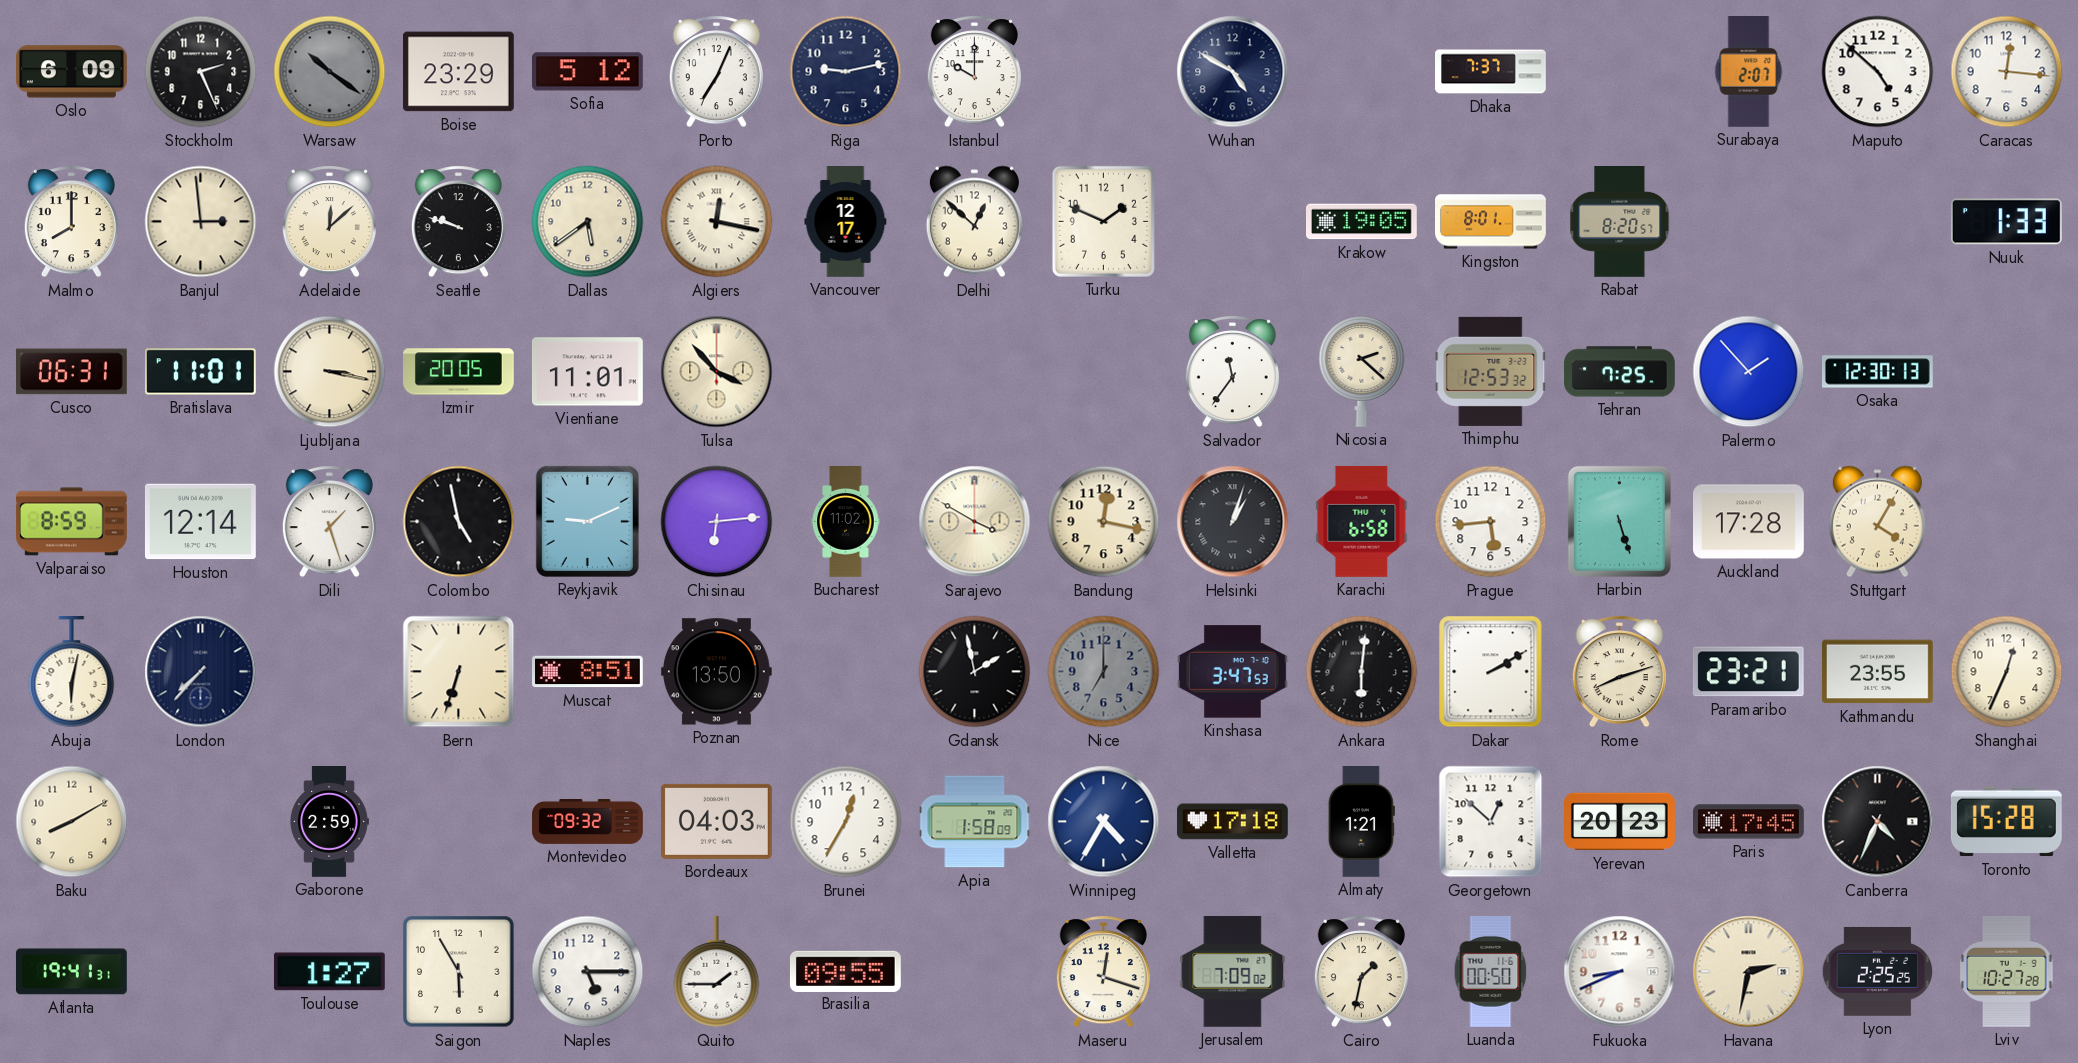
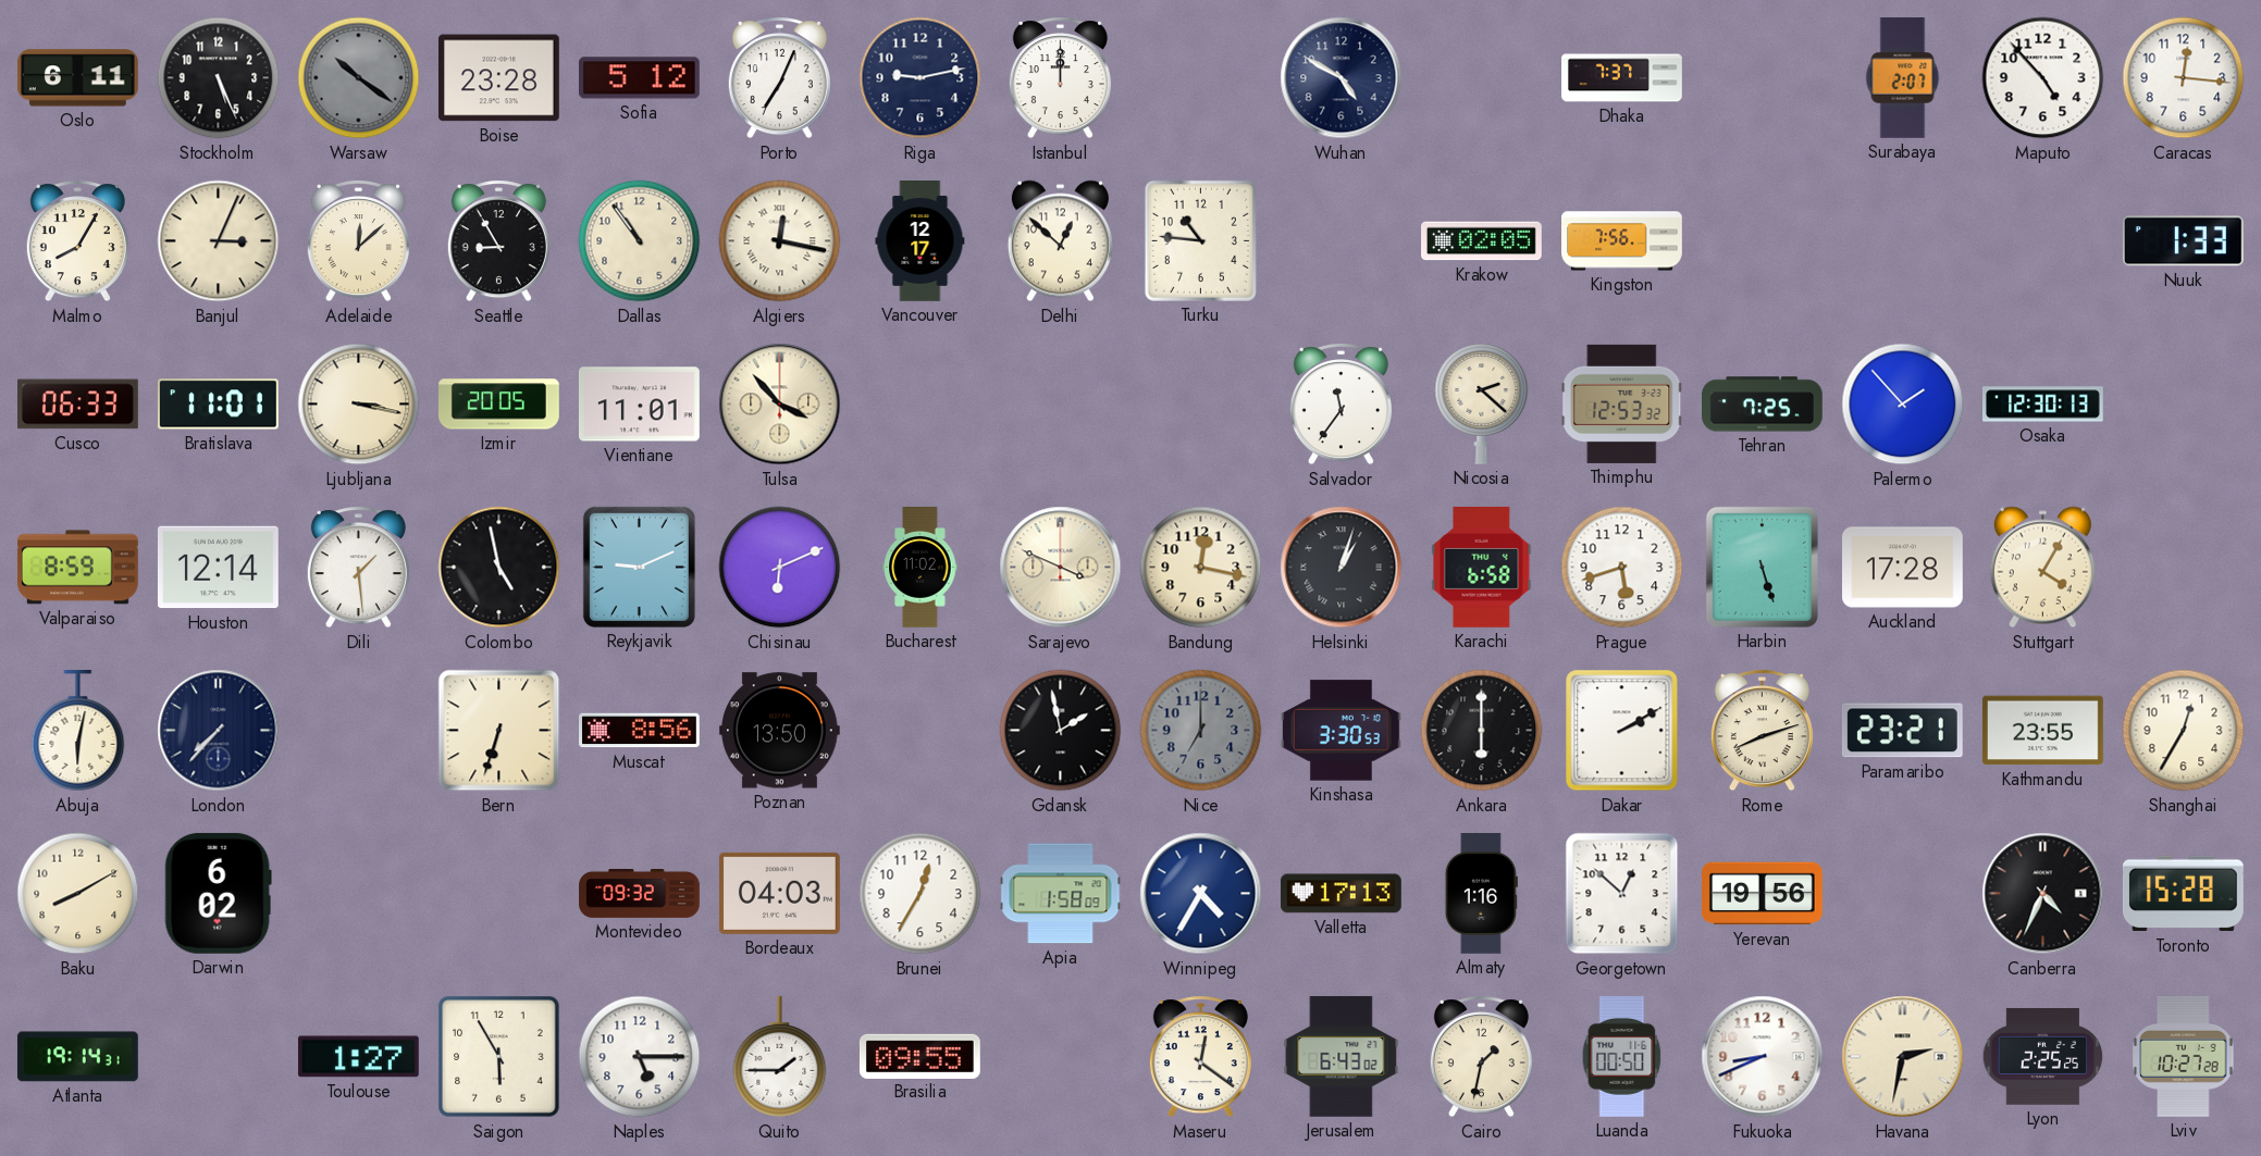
Oslo: 6:09 -> 6:11 (77, 78)
Stockholm: 2:26 -> 5:26 (219, 78)
Boise: 23:29 -> 23:28 (498, 78)
Istanbul: 10:00 -> 12:00 (1060, 78)
Maputo: 4:52 -> 4:53 (2043, 78)
Malmo: 8:00 -> 8:05 (77, 241)
Banjul: 2:59 -> 3:04 (219, 241)
Seattle: 9:48 -> 8:55 (498, 241)
Dallas: 5:39 -> 10:54 (640, 241)
Turku: 1:49 -> 10:46 (1200, 240)
Krakow: 19:05 -> 02:05 (1482, 241)
Kingston: 8:01 -> 7:56 (1622, 241)
Rabat: 8:20 -> none (1620, 222)
Cusco: 06:31 -> 06:33 (77, 405)
Dili: 1:27 -> 1:29 (358, 568)
Chisinau: 6:14 -> 6:11 (780, 568)
Sarajevo: 3:50 -> 3:49 (1061, 568)
Prague: 5:44 -> 5:42 (1622, 568)
Muscat: 8:51 -> 8:56 (640, 731)
Kinshasa: 3:47 -> 3:30 (1340, 731)
Ankara: 6:01 -> 6:00 (1482, 731)
Shanghai: 12:34 -> 12:35 (2184, 731)
Darwin: none -> 6:02 (218, 893)
Gaborone: 2:59 -> none (329, 822)
Valletta: 17:18 -> 17:13 (1340, 894)
Almaty: 1:21 -> 1:16 (1481, 894)
Yerevan: 20:23 -> 19:56 (1763, 894)
Paris: 17:45 -> none (1749, 822)
Atlanta: 19:41 -> 19:14 (77, 1057)
Maseru: 12:18 -> 12:21 (1200, 1057)
Jerusalem: 7:09 -> 6:43 (1342, 1056)
